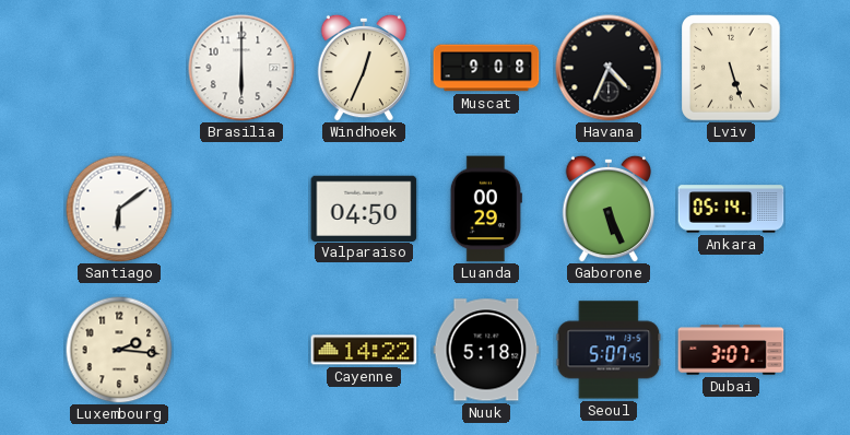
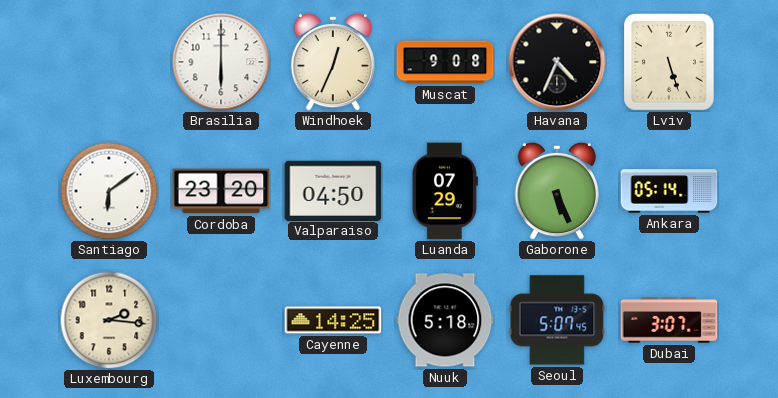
Cordoba: none -> 23:20 (221, 191)
Luanda: 00:29 -> 07:29 (445, 191)
Cayenne: 14:22 -> 14:25 (333, 320)
